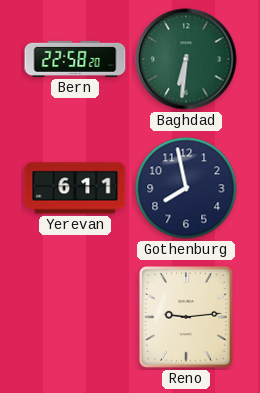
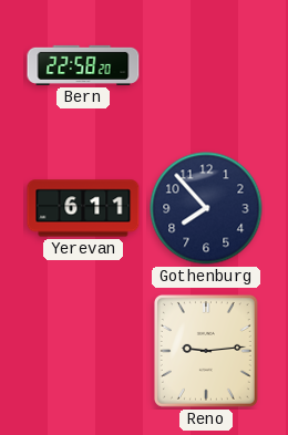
Baghdad: 6:31 -> none (186, 59)
Gothenburg: 7:58 -> 7:53 (206, 208)
